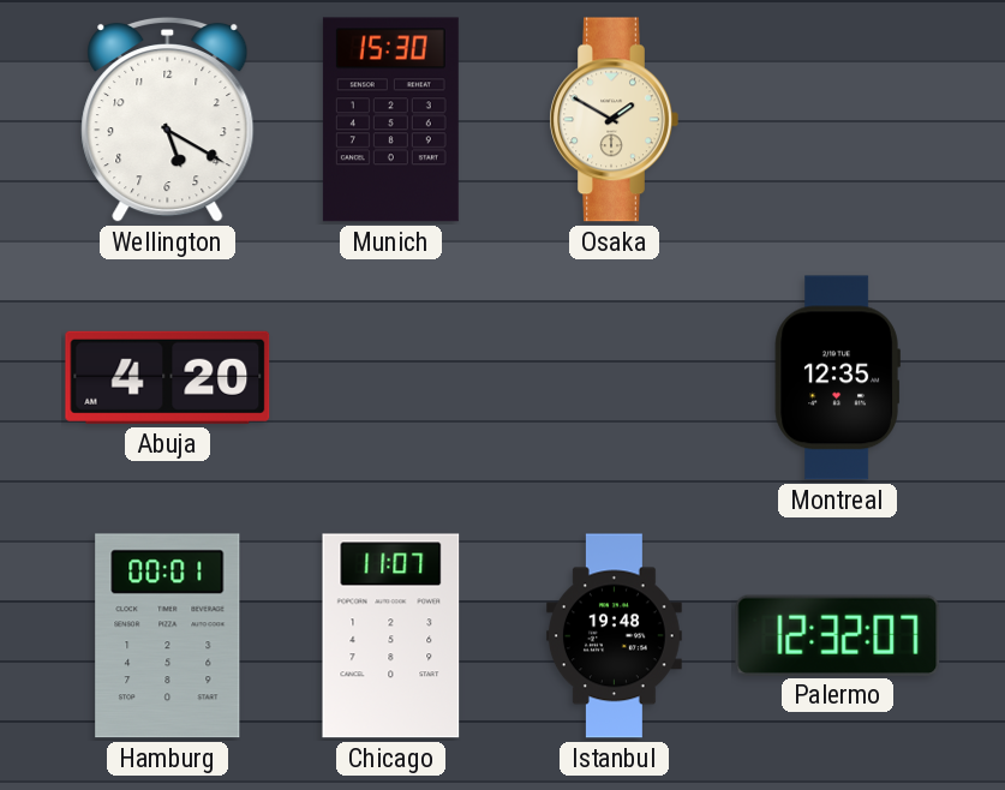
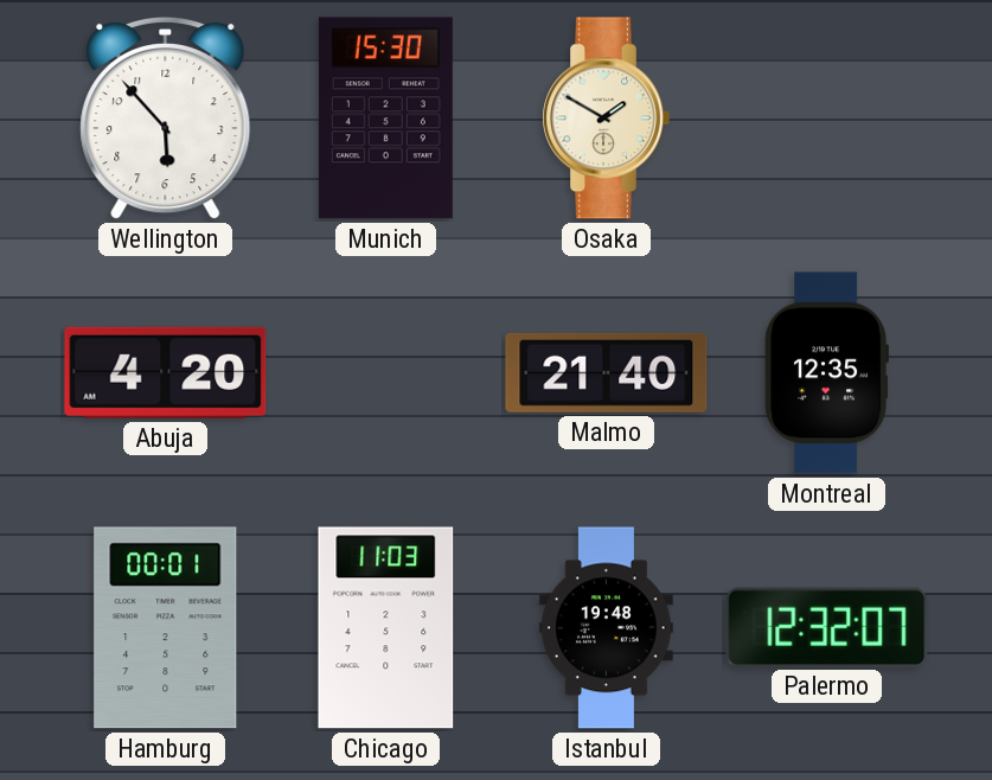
Wellington: 5:20 -> 5:53 (166, 119)
Malmo: none -> 21:40 (607, 372)
Chicago: 11:07 -> 11:03 (386, 628)
